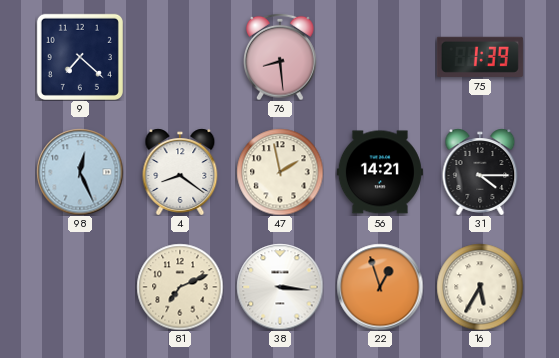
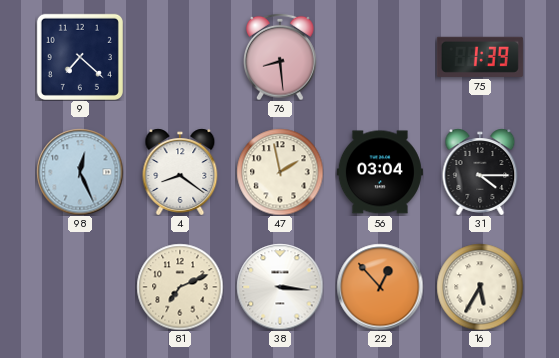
56: 14:21 -> 03:04 (380, 172)
22: 12:57 -> 12:53 (380, 287)
